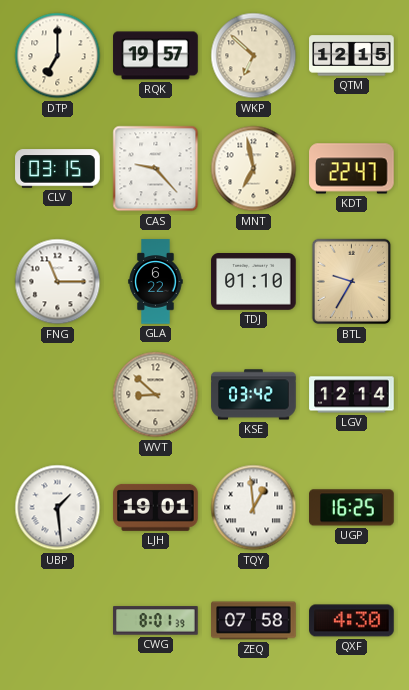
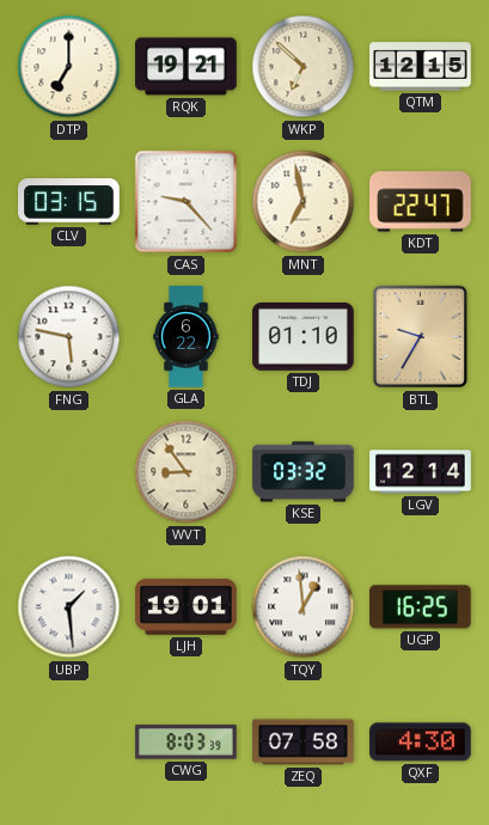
RQK: 19:57 -> 19:21 (187, 67)
FNG: 11:15 -> 5:47 (69, 337)
WVT: 8:52 -> 8:54 (187, 472)
KSE: 03:42 -> 03:32 (304, 472)
CWG: 8:01 -> 8:03 (187, 742)
